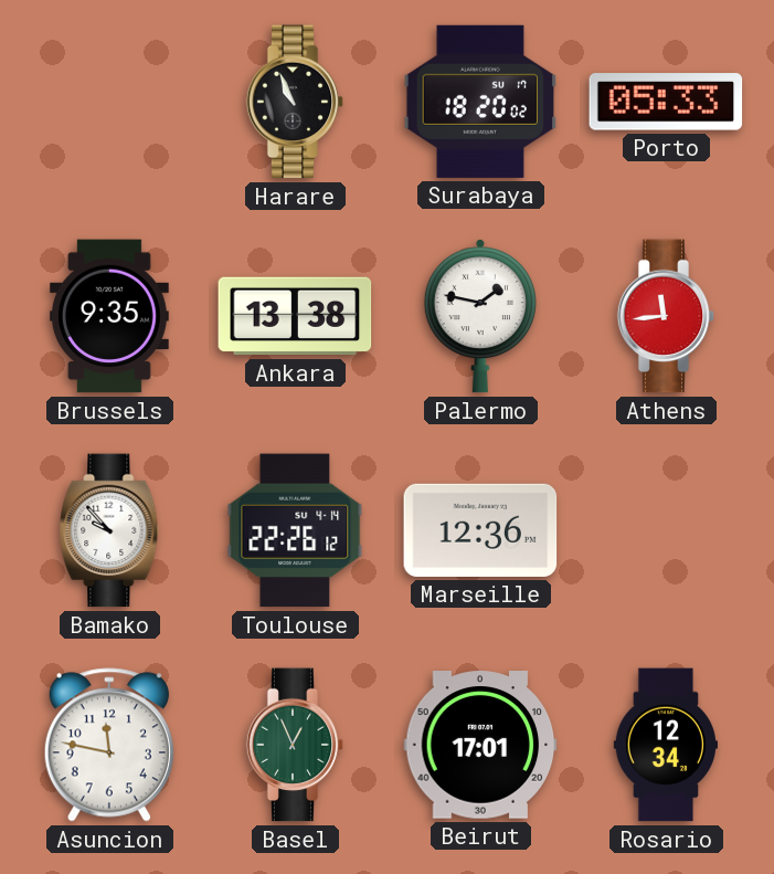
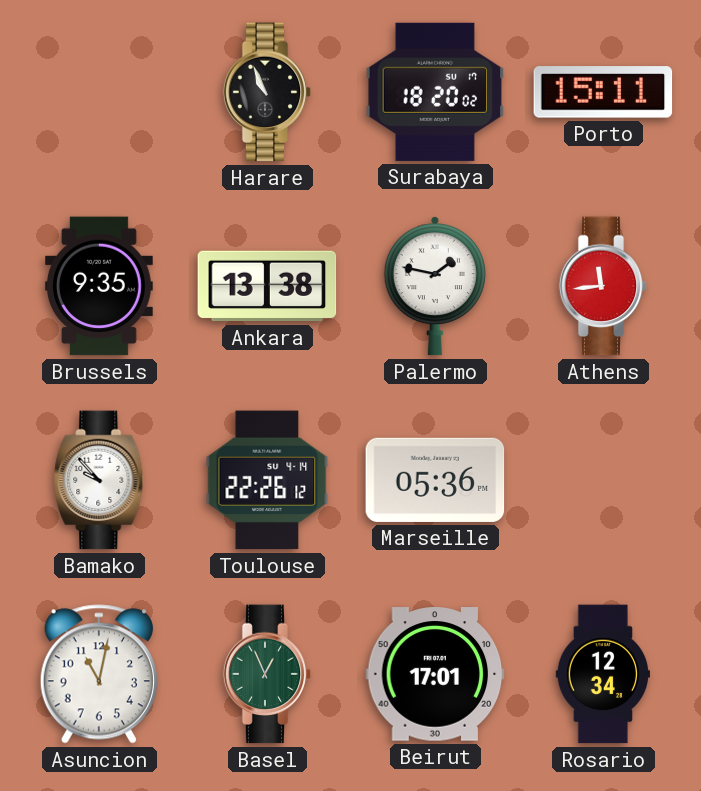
Porto: 05:33 -> 15:11 (603, 92)
Marseille: 12:36 -> 05:36 (435, 480)
Asuncion: 11:47 -> 11:02 (99, 674)
